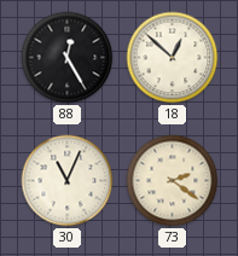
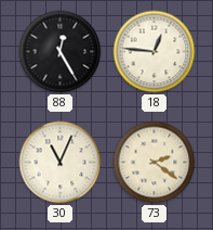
18: 12:52 -> 12:46 (155, 52)
